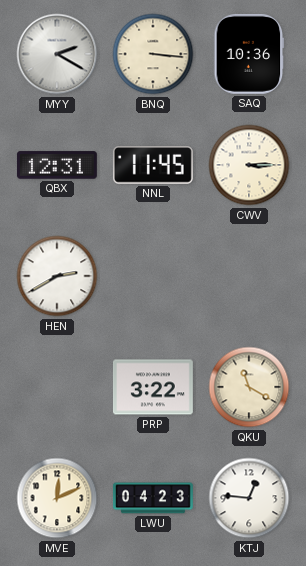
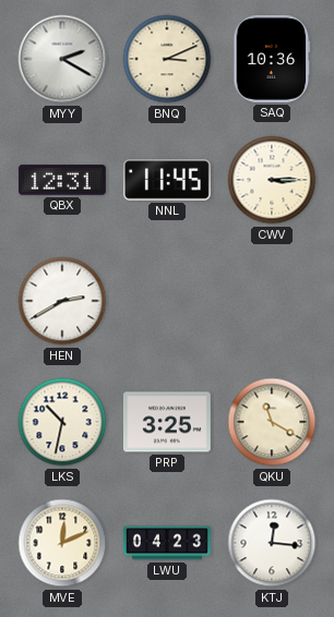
BNQ: 3:16 -> 3:11 (167, 59)
LKS: none -> 10:32 (62, 422)
PRP: 3:22 -> 3:25 (167, 422)
KTJ: 12:46 -> 12:16 (272, 543)
